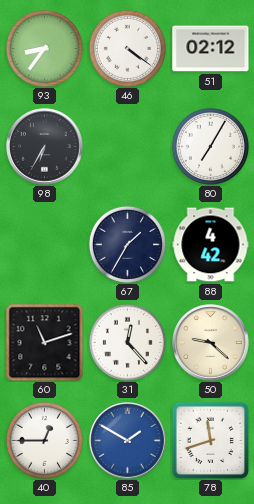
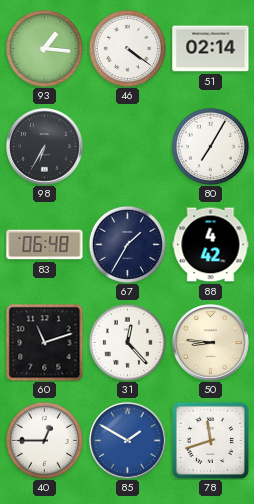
93: 8:36 -> 1:16 (44, 48)
51: 02:12 -> 02:14 (211, 49)
83: none -> 06:48 (45, 245)
50: 9:22 -> 8:46 (211, 343)
